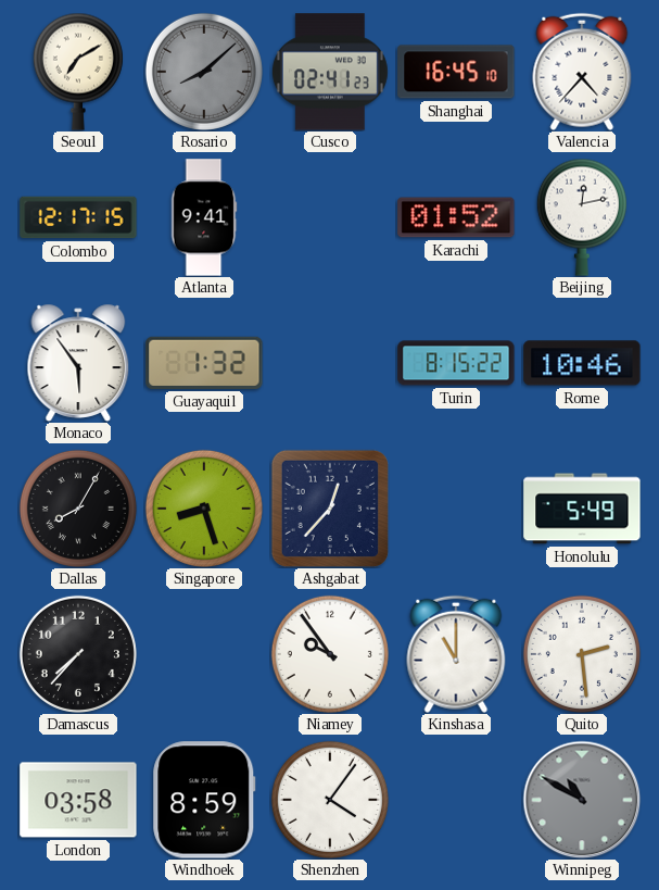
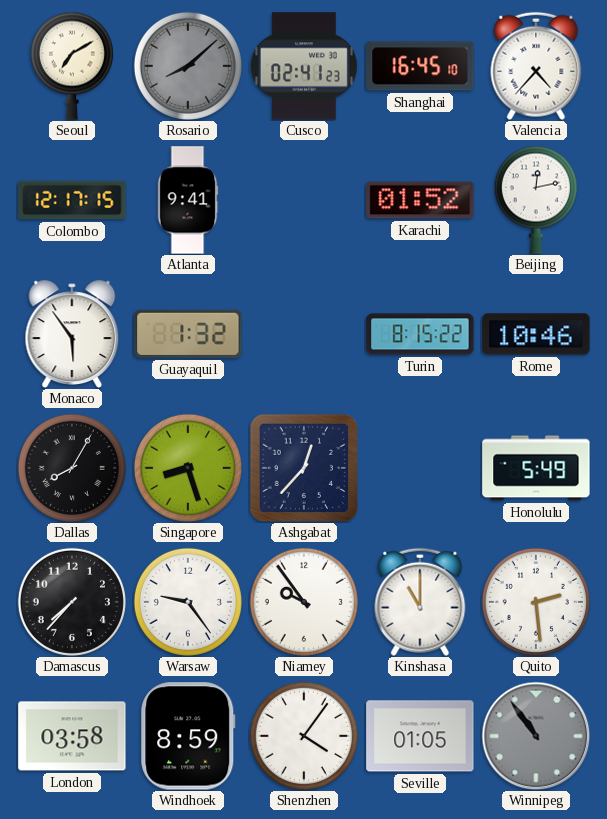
Warsaw: none -> 9:24 (188, 602)
Seville: none -> 01:05 (420, 736)
Winnipeg: 10:50 -> 10:54 (536, 736)
